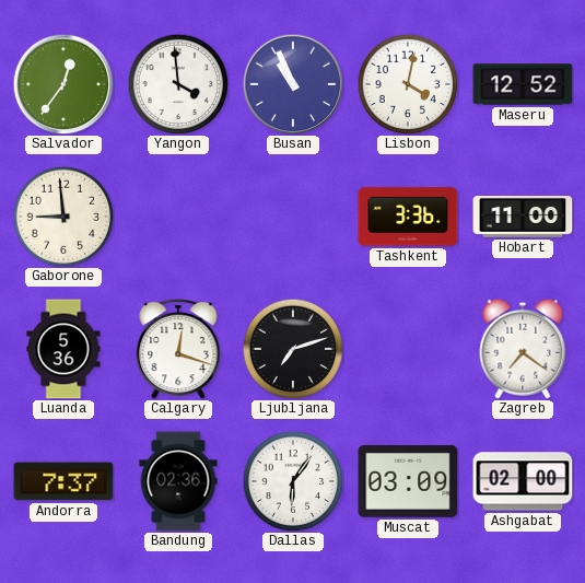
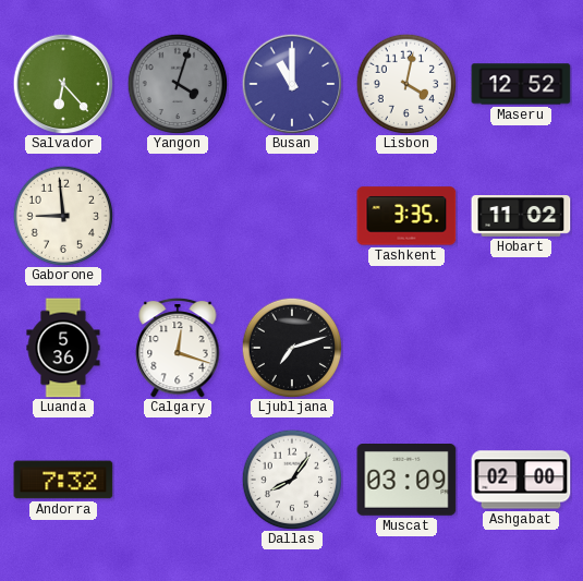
Salvador: 12:36 -> 6:23 (63, 84)
Yangon: 3:59 -> 4:03 (178, 84)
Yangon dial: white -> grey (178, 84)
Busan: 10:56 -> 11:00 (292, 84)
Tashkent: 3:36 -> 3:35 (406, 216)
Hobart: 11:00 -> 11:02 (521, 217)
Zagreb: 7:21 -> none (523, 349)
Andorra: 7:37 -> 7:32 (63, 480)
Bandung: 02:36 -> none (178, 481)
Dallas: 6:06 -> 8:06 (292, 480)
